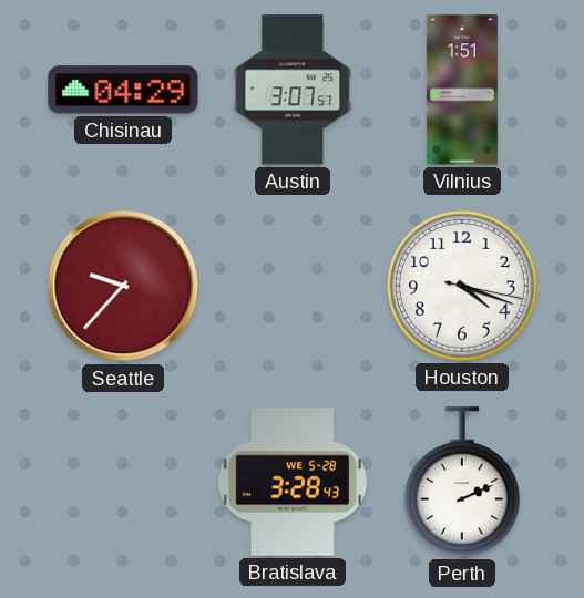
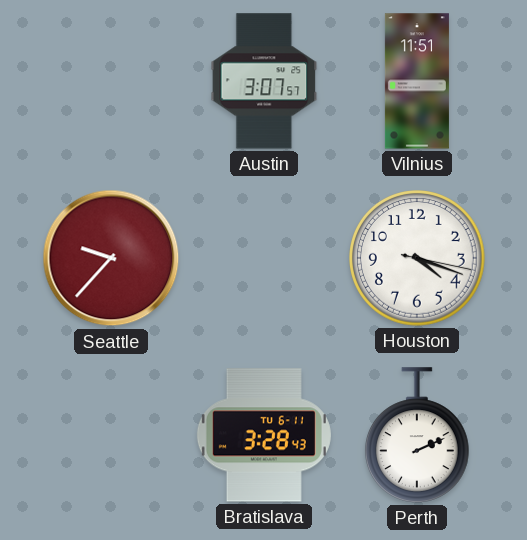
Chisinau: 04:29 -> none (123, 90)
Vilnius: 1:51 -> 11:51 (417, 81)
Bratislava date: WE 5-28 -> TU 6-11 (264, 435)
